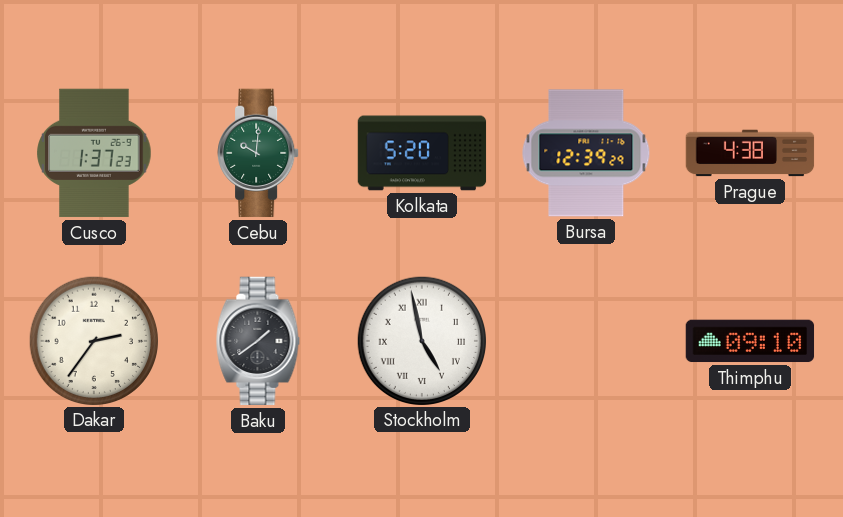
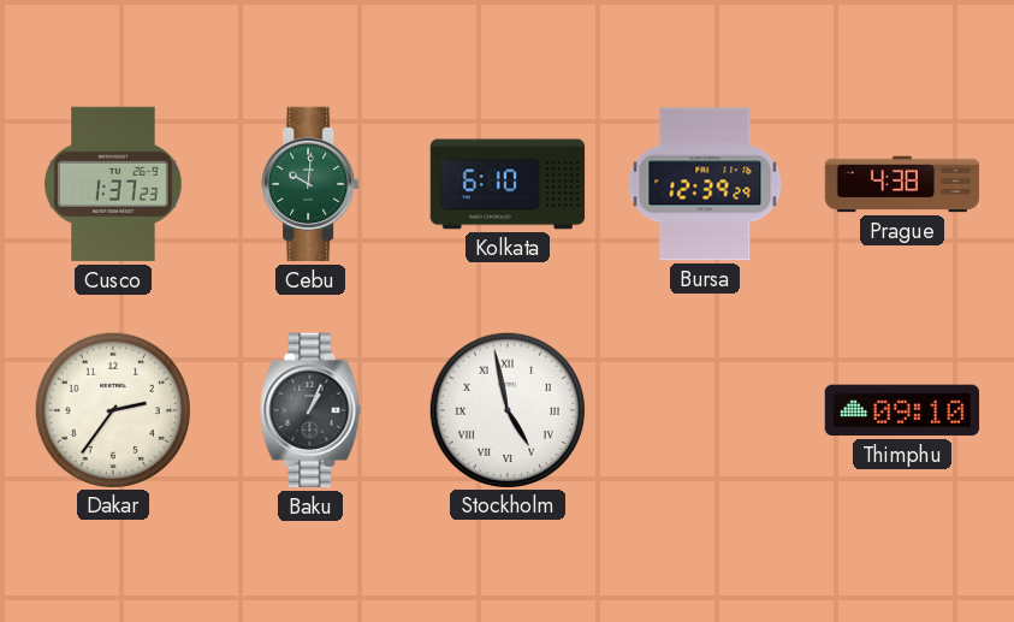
Kolkata: 5:20 -> 6:10 (508, 184)
Baku: 1:39 -> 1:04 (310, 410)
